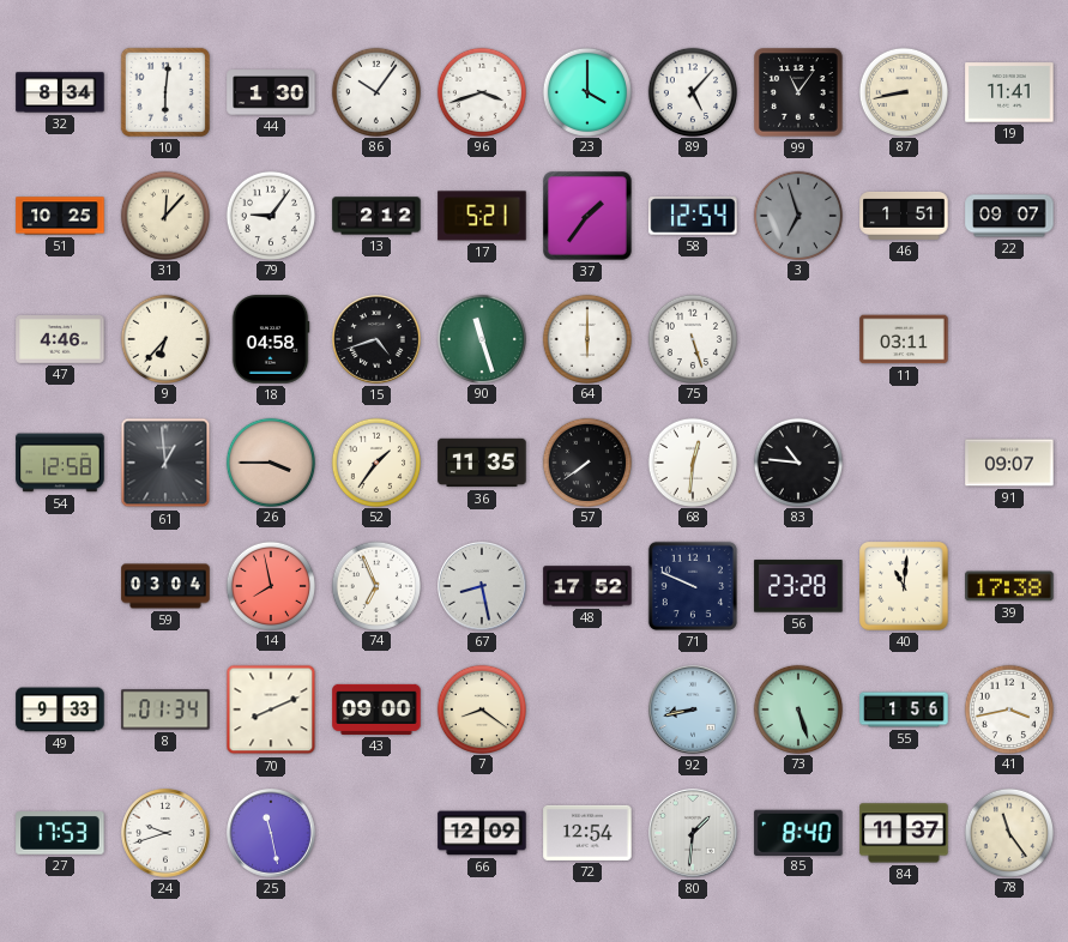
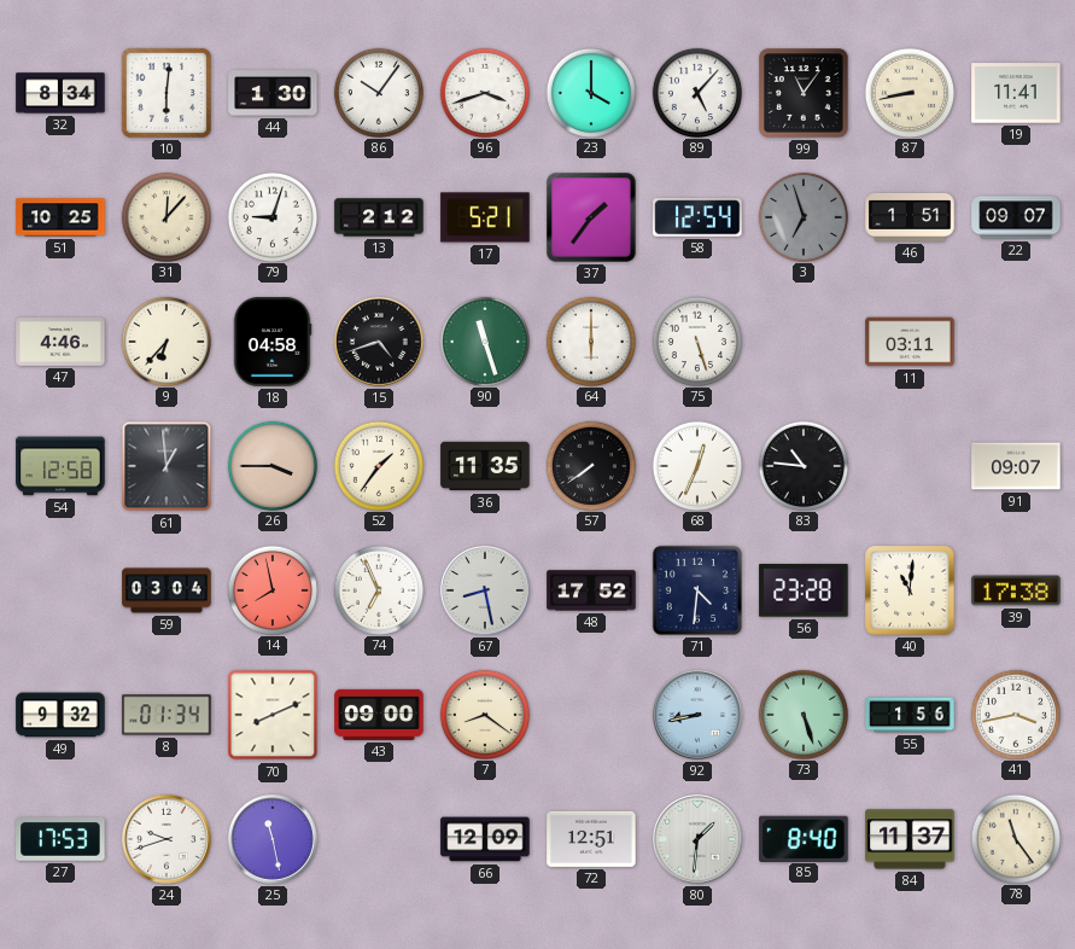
79: 9:06 -> 9:03 (271, 216)
68: 12:31 -> 12:34 (696, 465)
71: 9:49 -> 4:31 (697, 590)
49: 9:33 -> 9:32 (60, 715)
72: 12:54 -> 12:51 (591, 839)
